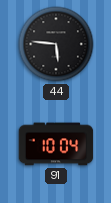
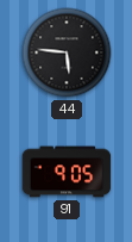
91: 10:04 -> 9:05 (67, 172)
